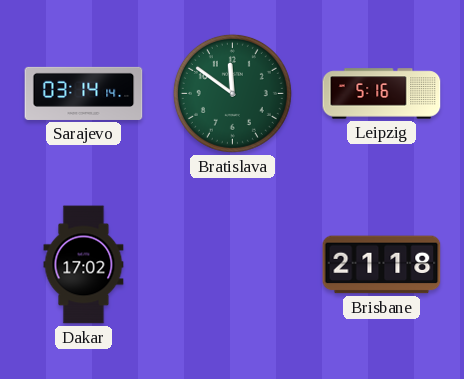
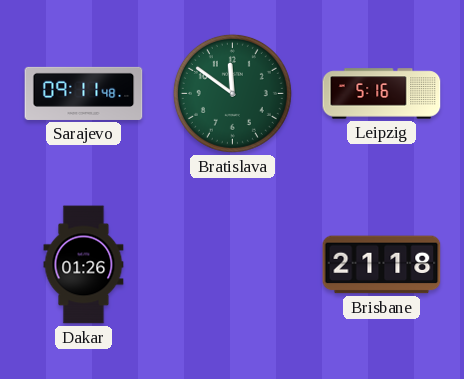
Sarajevo: 03:14 -> 09:11 (84, 93)
Dakar: 17:02 -> 01:26 (84, 265)
